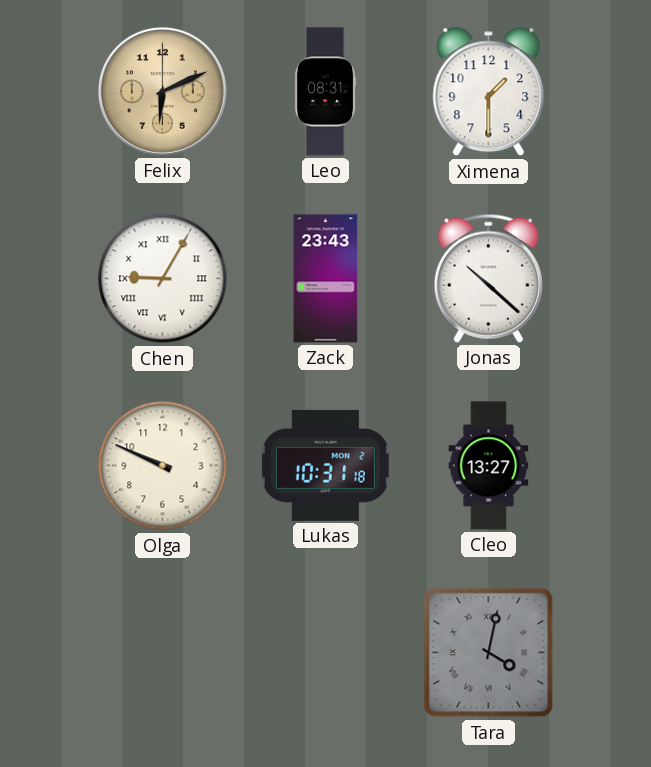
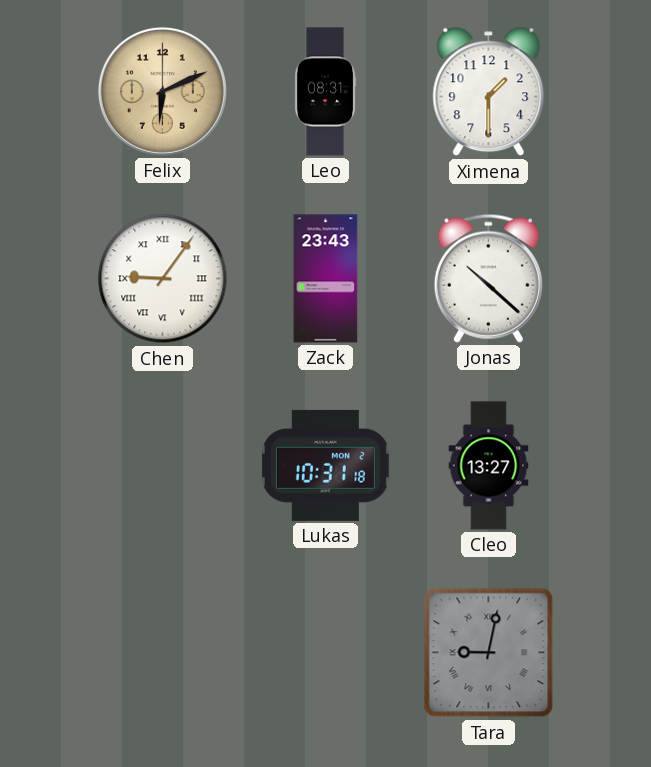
Chen: 9:05 -> 9:06 (163, 279)
Olga: 9:49 -> none (163, 466)
Tara: 4:02 -> 9:02 (489, 653)
